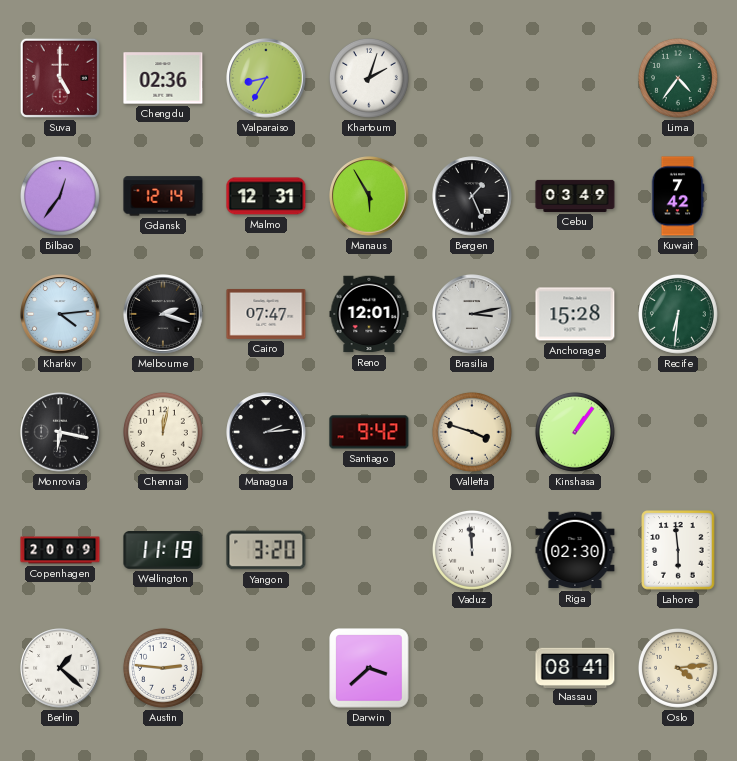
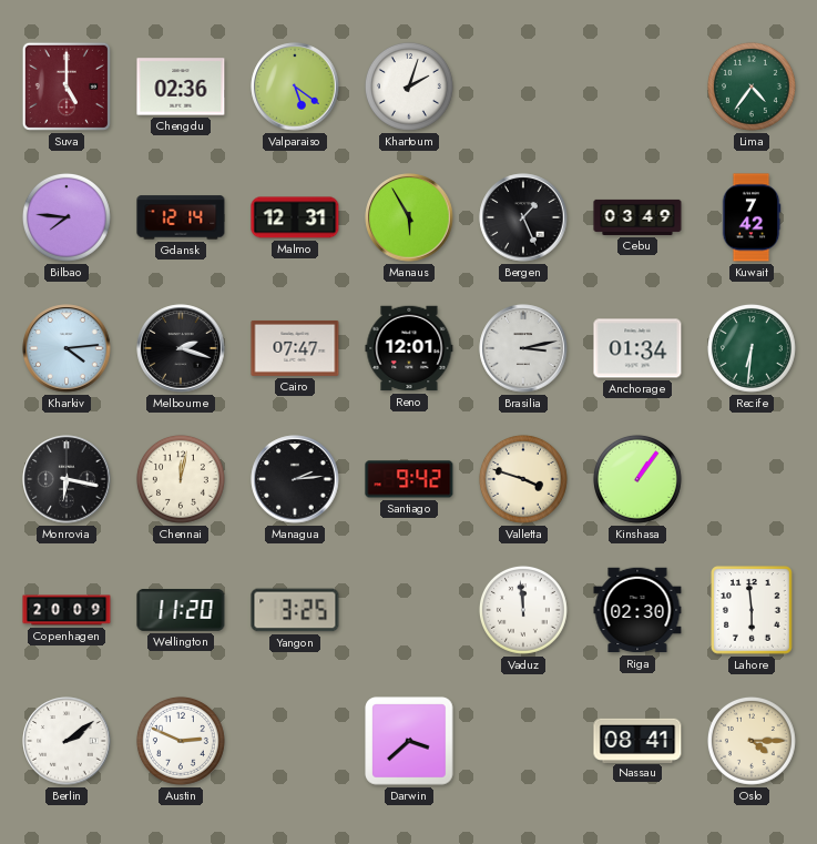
Valparaiso: 8:35 -> 5:21 (295, 87)
Bilbao: 12:36 -> 7:46 (67, 217)
Anchorage: 15:28 -> 01:34 (637, 348)
Wellington: 11:19 -> 11:20 (181, 611)
Yangon: 3:20 -> 3:25 (295, 610)
Berlin: 1:22 -> 2:09 (67, 741)
Austin: 2:46 -> 2:49 (181, 741)
Oslo: 4:14 -> 4:15 (752, 741)
